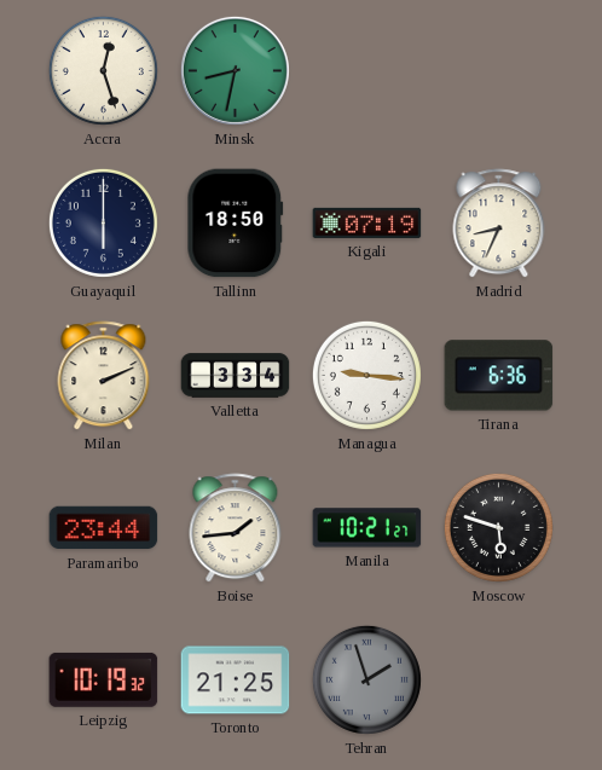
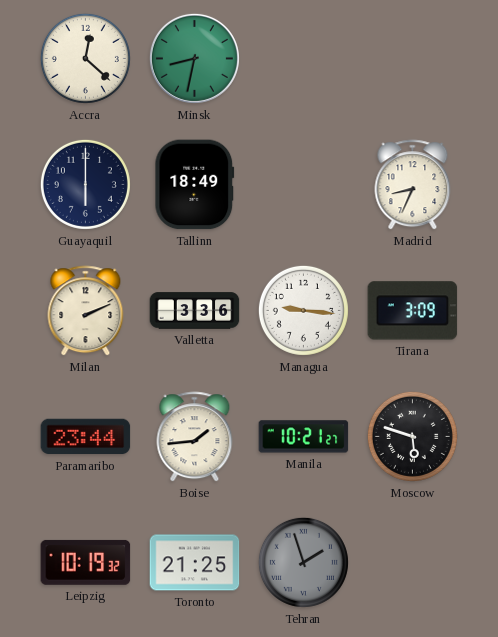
Accra: 12:27 -> 12:22 (85, 58)
Tallinn: 18:50 -> 18:49 (195, 185)
Kigali: 07:19 -> none (367, 222)
Valletta: 3:34 -> 3:36 (195, 311)
Tirana: 6:36 -> 3:09 (413, 311)
